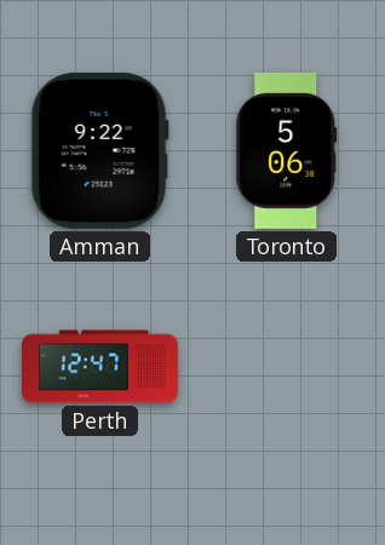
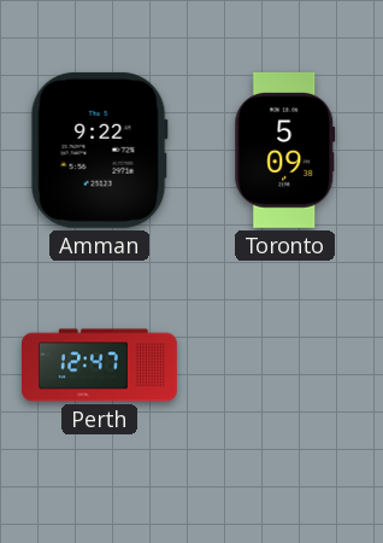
Toronto: 5:06 -> 5:09 (285, 150)
